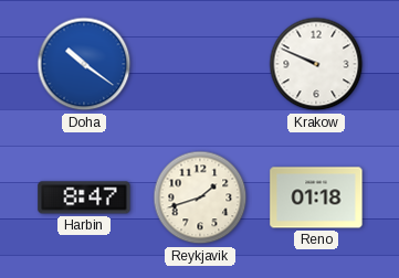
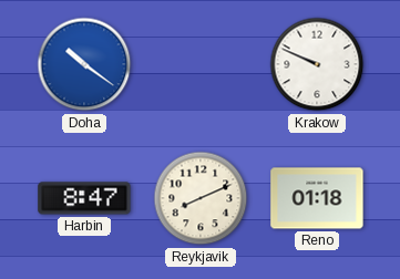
Reykjavik: 1:42 -> 8:11 (201, 198)
